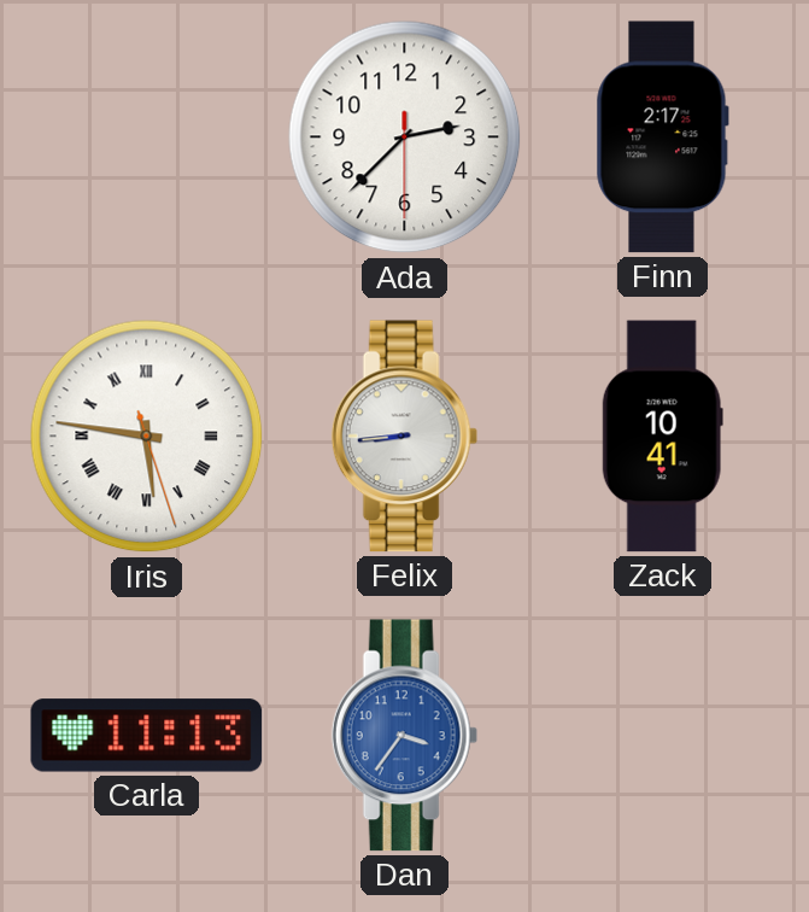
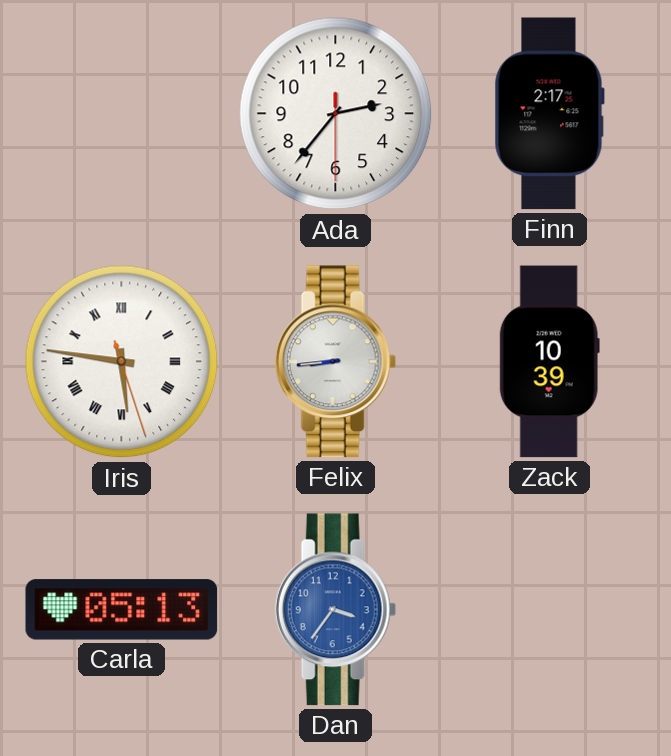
Ada: 2:37 -> 2:36 (336, 114)
Zack: 10:41 -> 10:39 (549, 362)
Carla: 11:13 -> 05:13 (122, 610)
